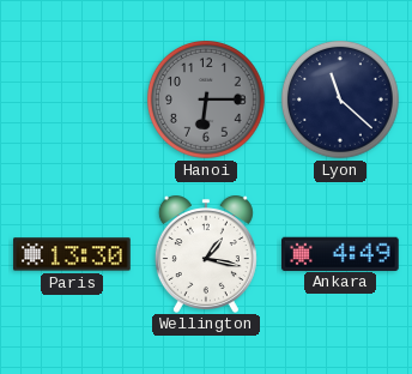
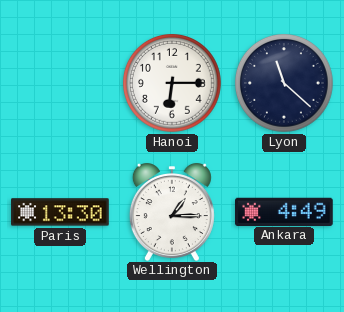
Hanoi dial: grey -> white (173, 84)
Wellington: 1:17 -> 1:15 (172, 212)
